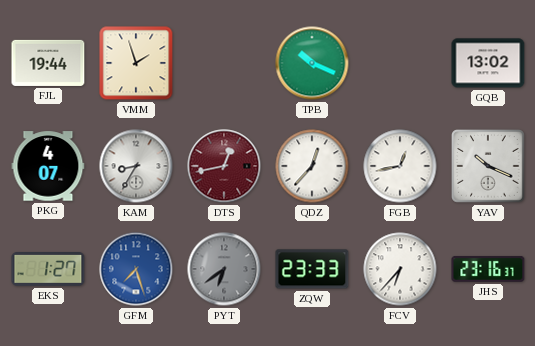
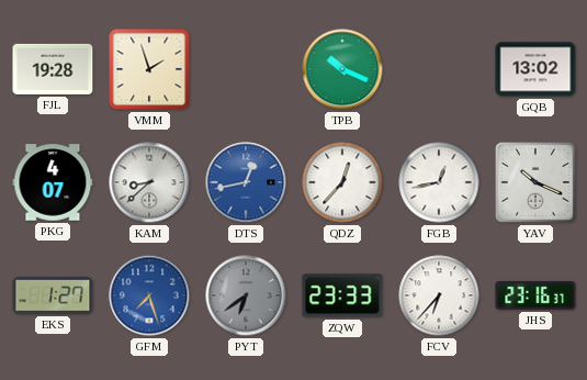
FJL: 19:44 -> 19:28 (53, 69)
KAM: 8:35 -> 8:38 (149, 182)
DTS dial: burgundy -> blue (246, 182)
